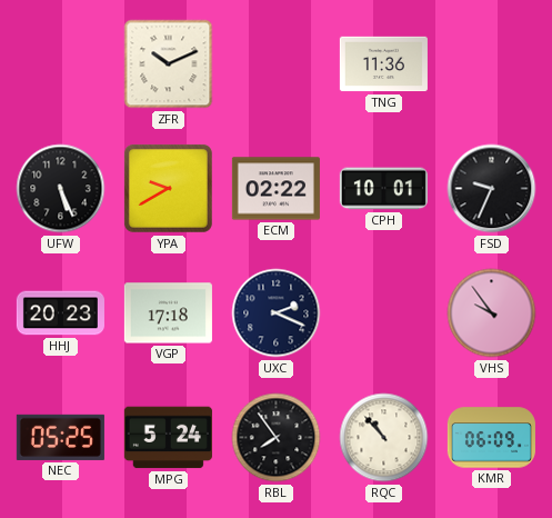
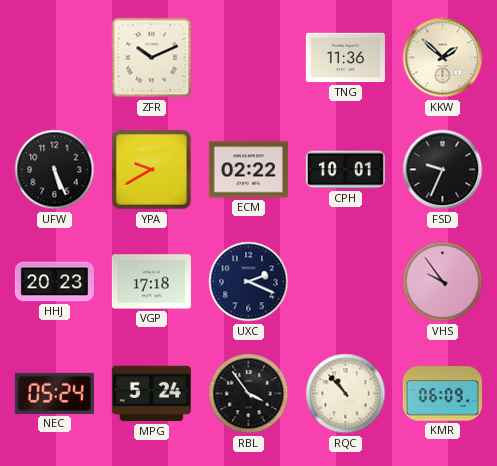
KKW: none -> 1:52 (443, 58)
NEC: 05:25 -> 05:24 (54, 393)
RBL: 7:54 -> 3:54 (249, 394)
